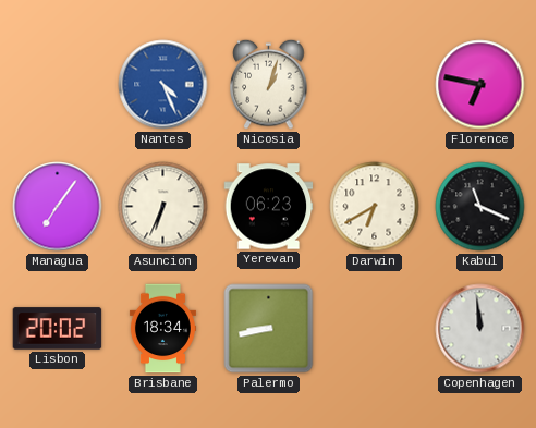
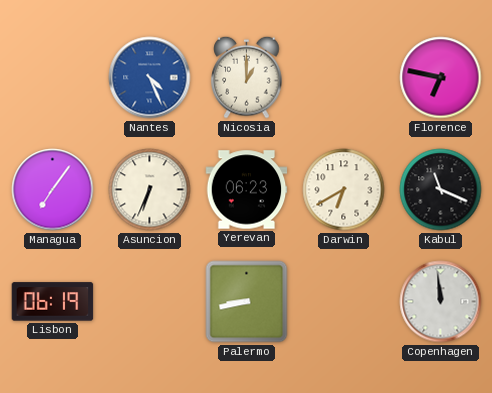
Nicosia: 1:03 -> 1:00 (247, 77)
Lisbon: 20:02 -> 06:19 (53, 302)
Brisbane: 18:34 -> none (162, 329)
